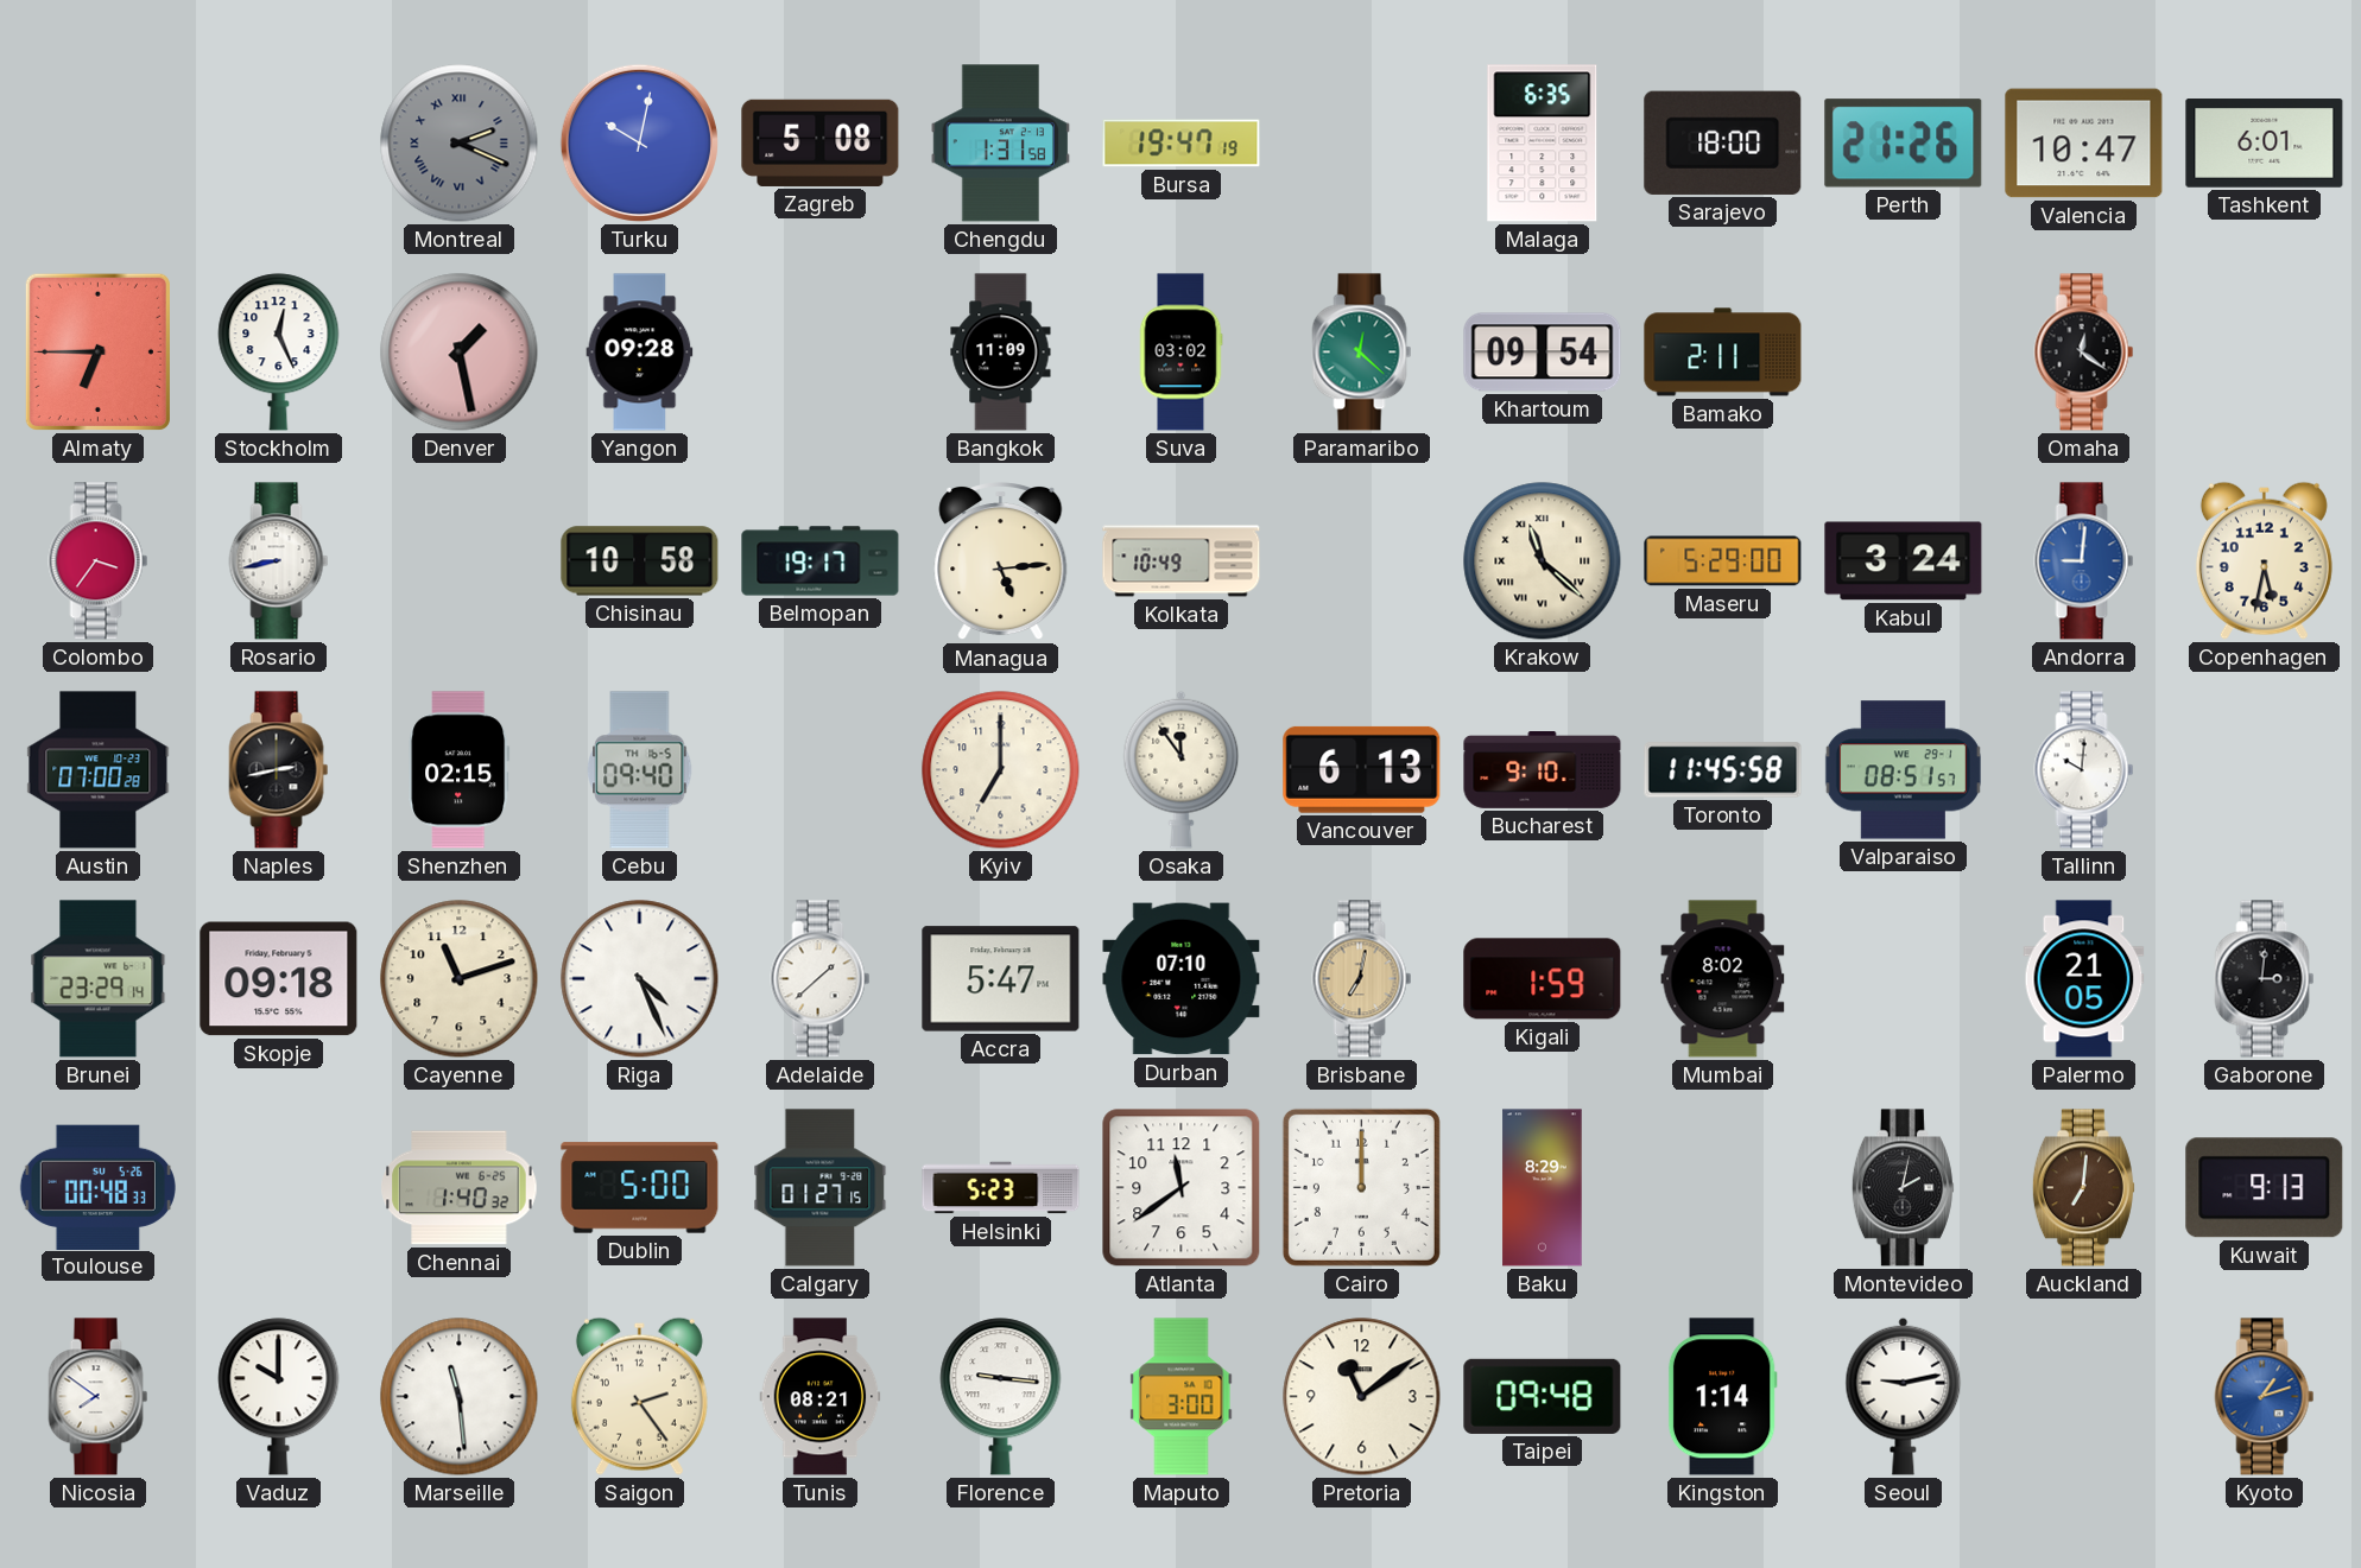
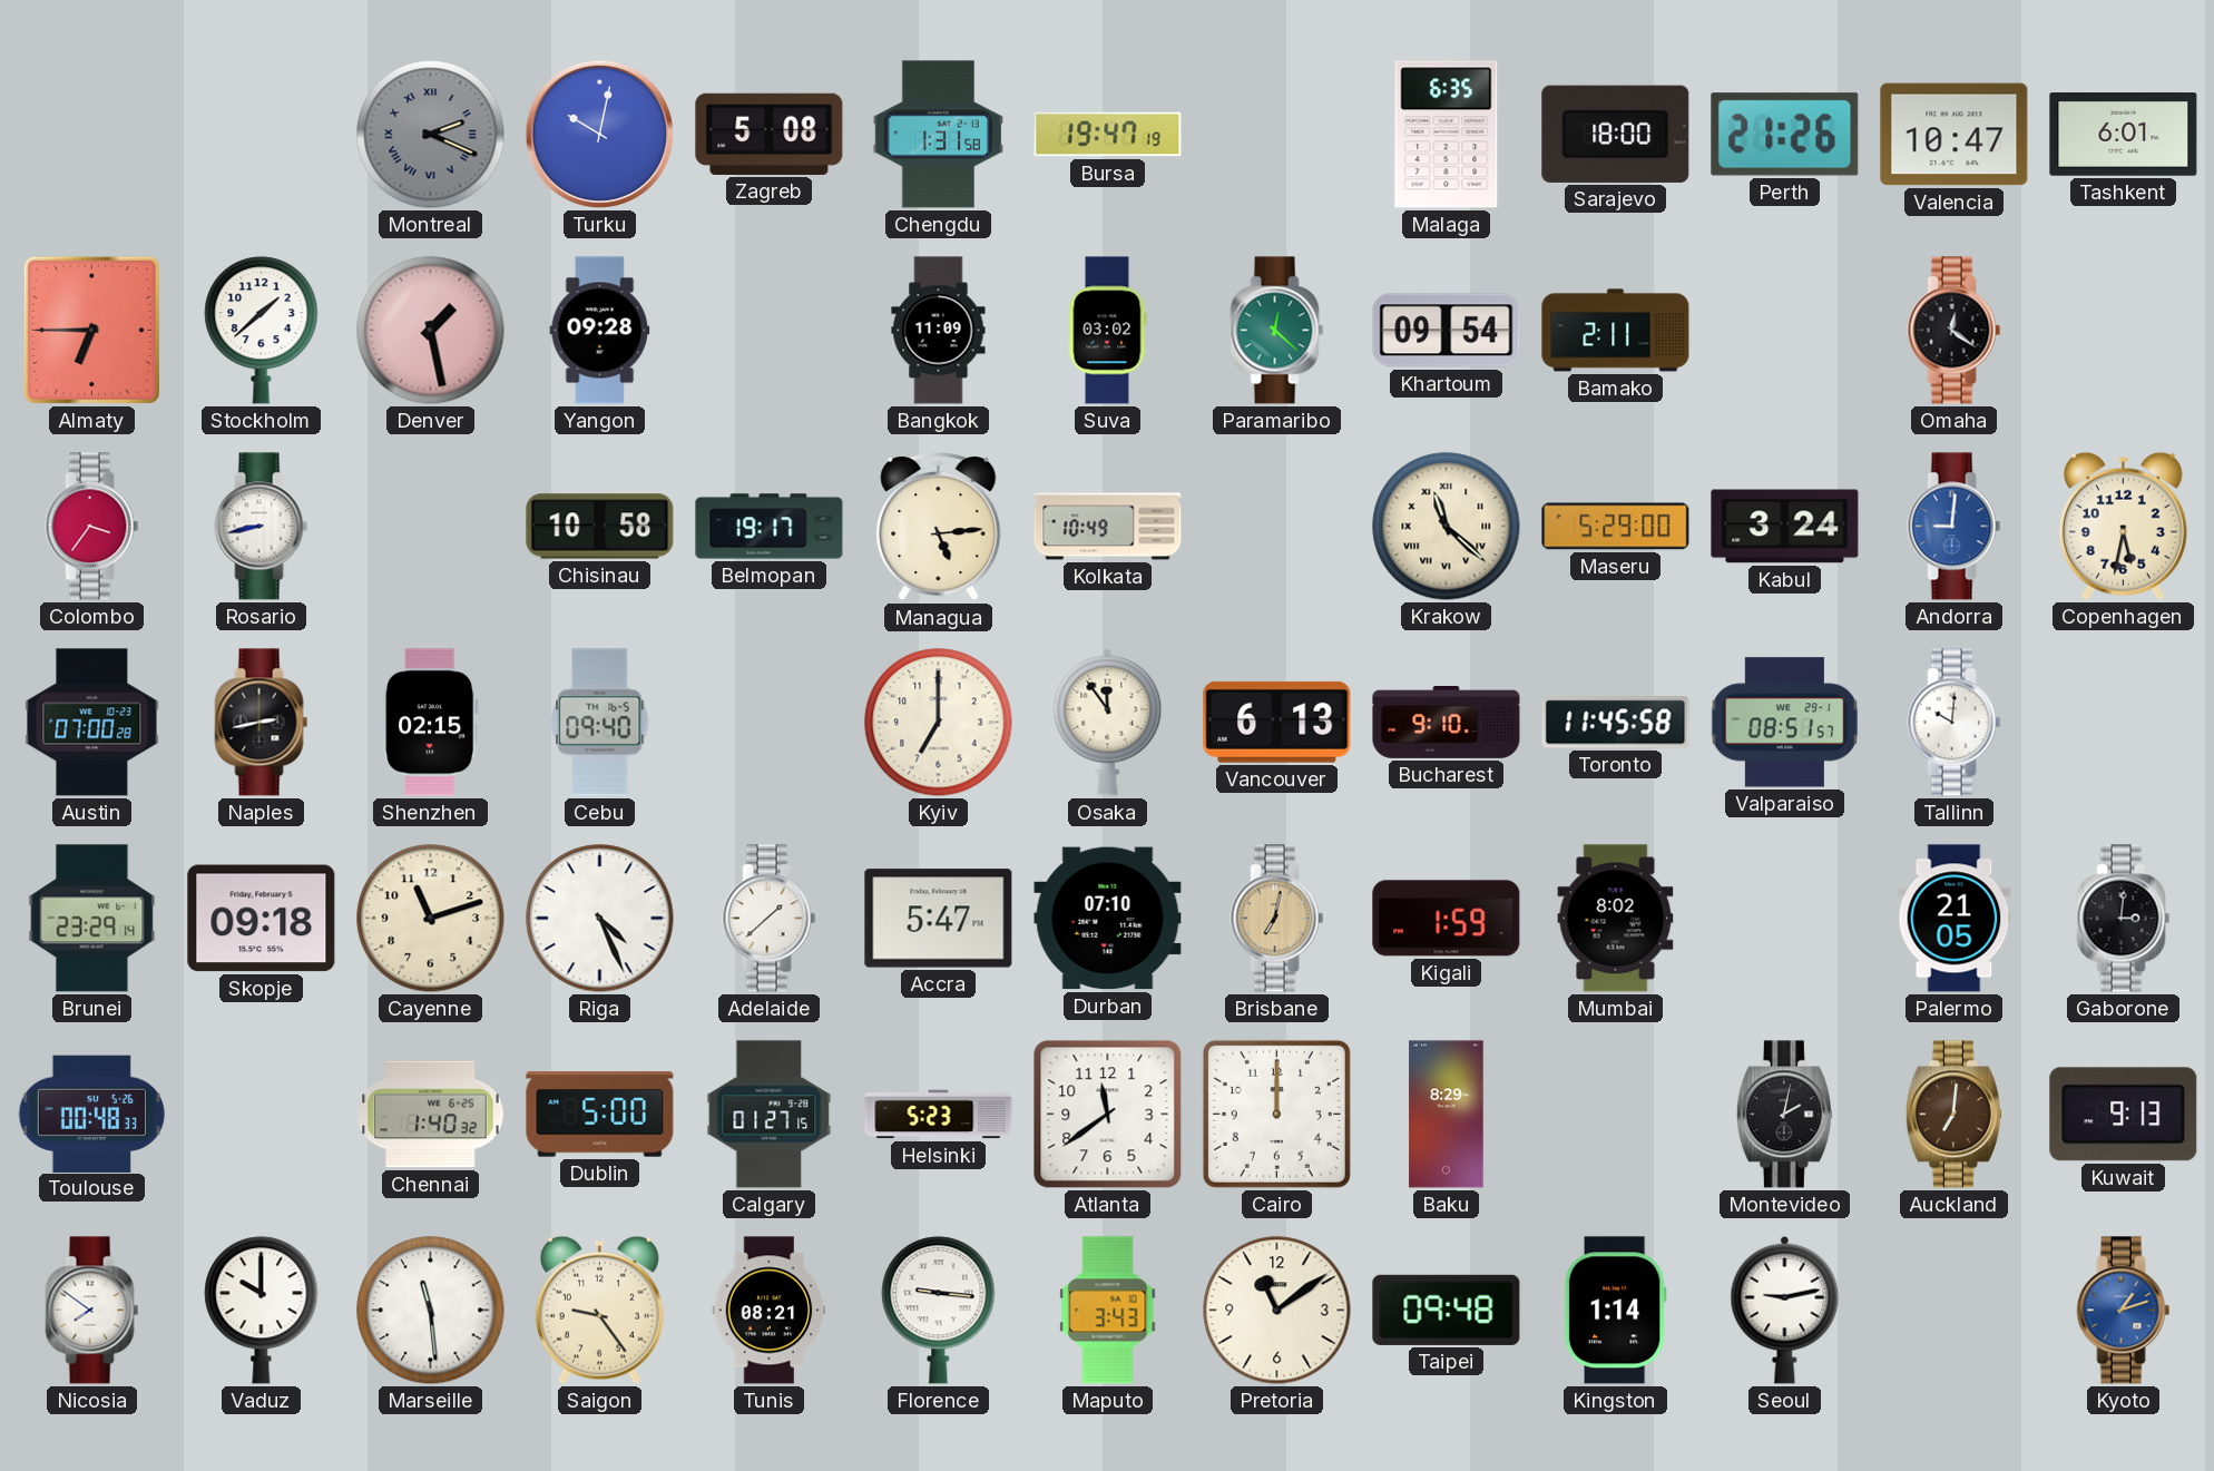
Stockholm: 12:26 -> 1:38 (262, 331)
Saigon: 2:24 -> 9:24 (599, 1310)
Maputo: 3:00 -> 3:43 (1108, 1311)
